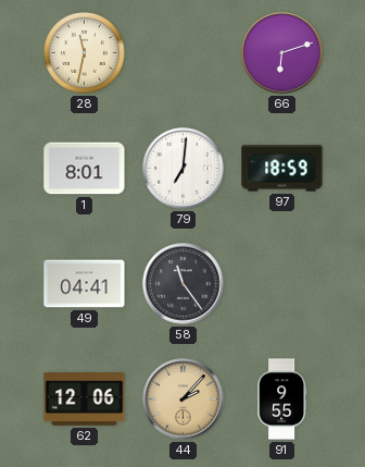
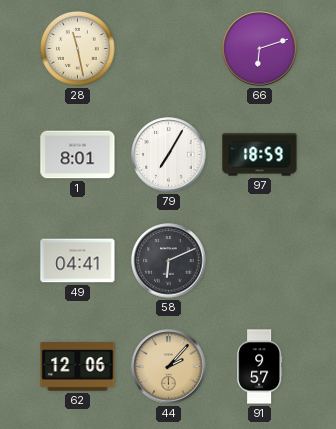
28: 11:32 -> 11:28 (78, 49)
79: 7:01 -> 7:05 (169, 155)
58: 11:24 -> 6:11 (169, 261)
91: 9:55 -> 9:57 (260, 367)
